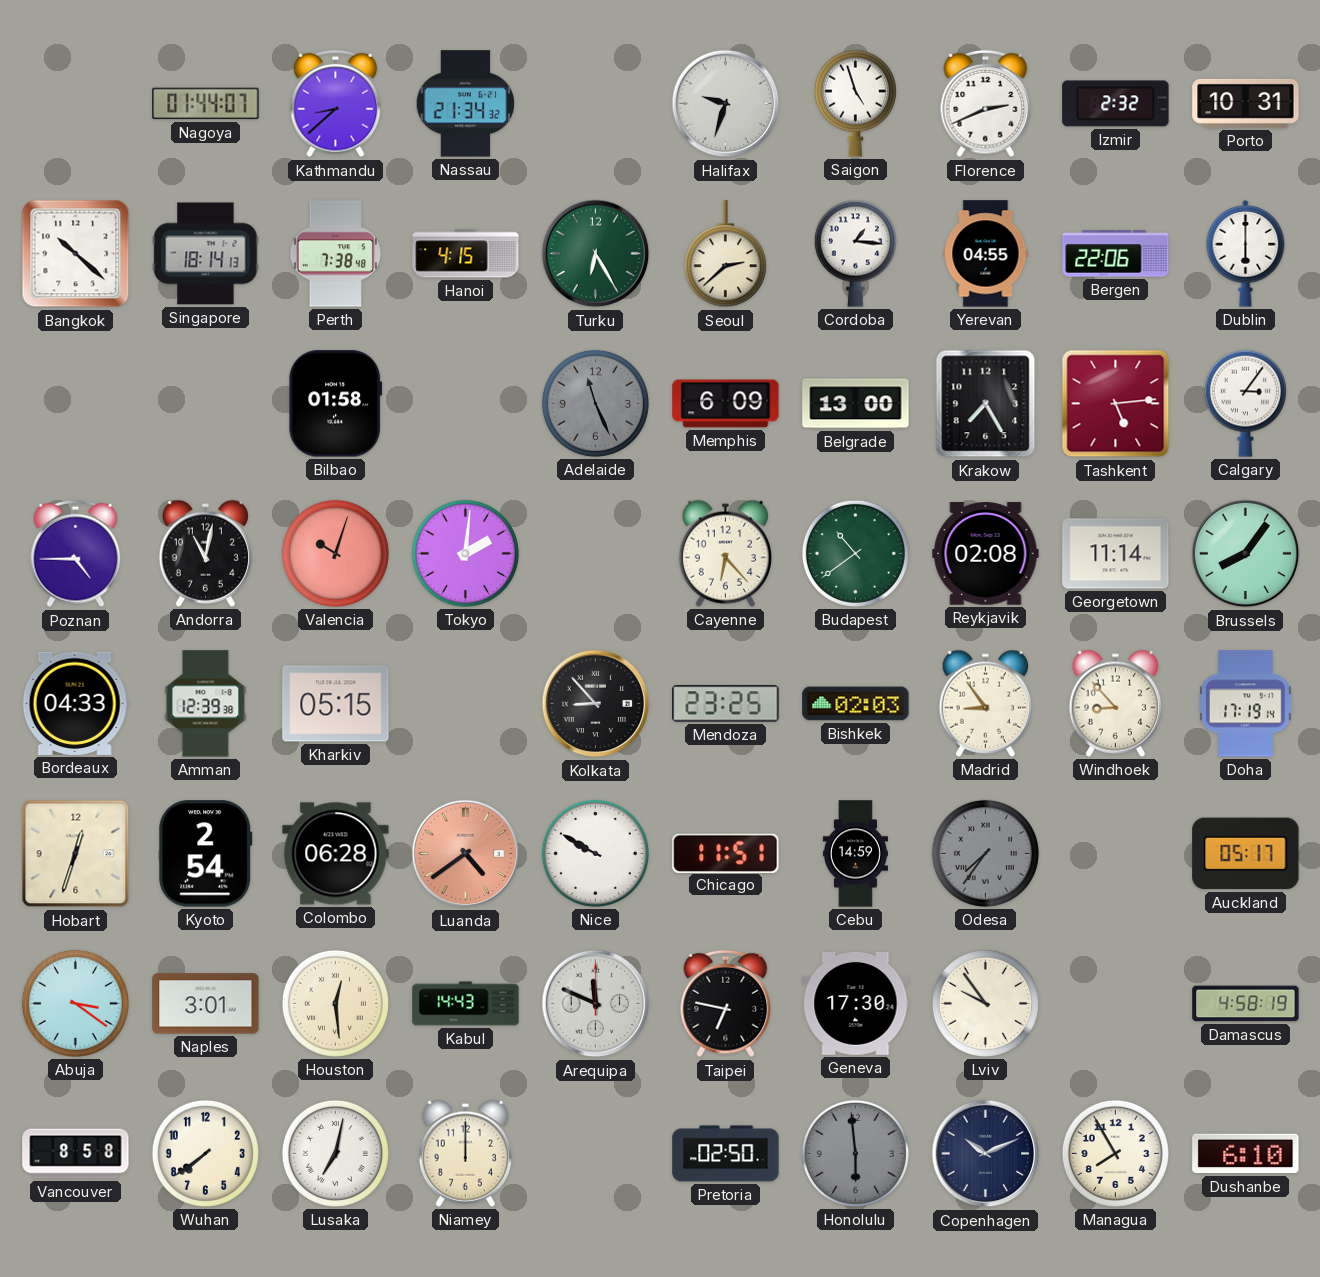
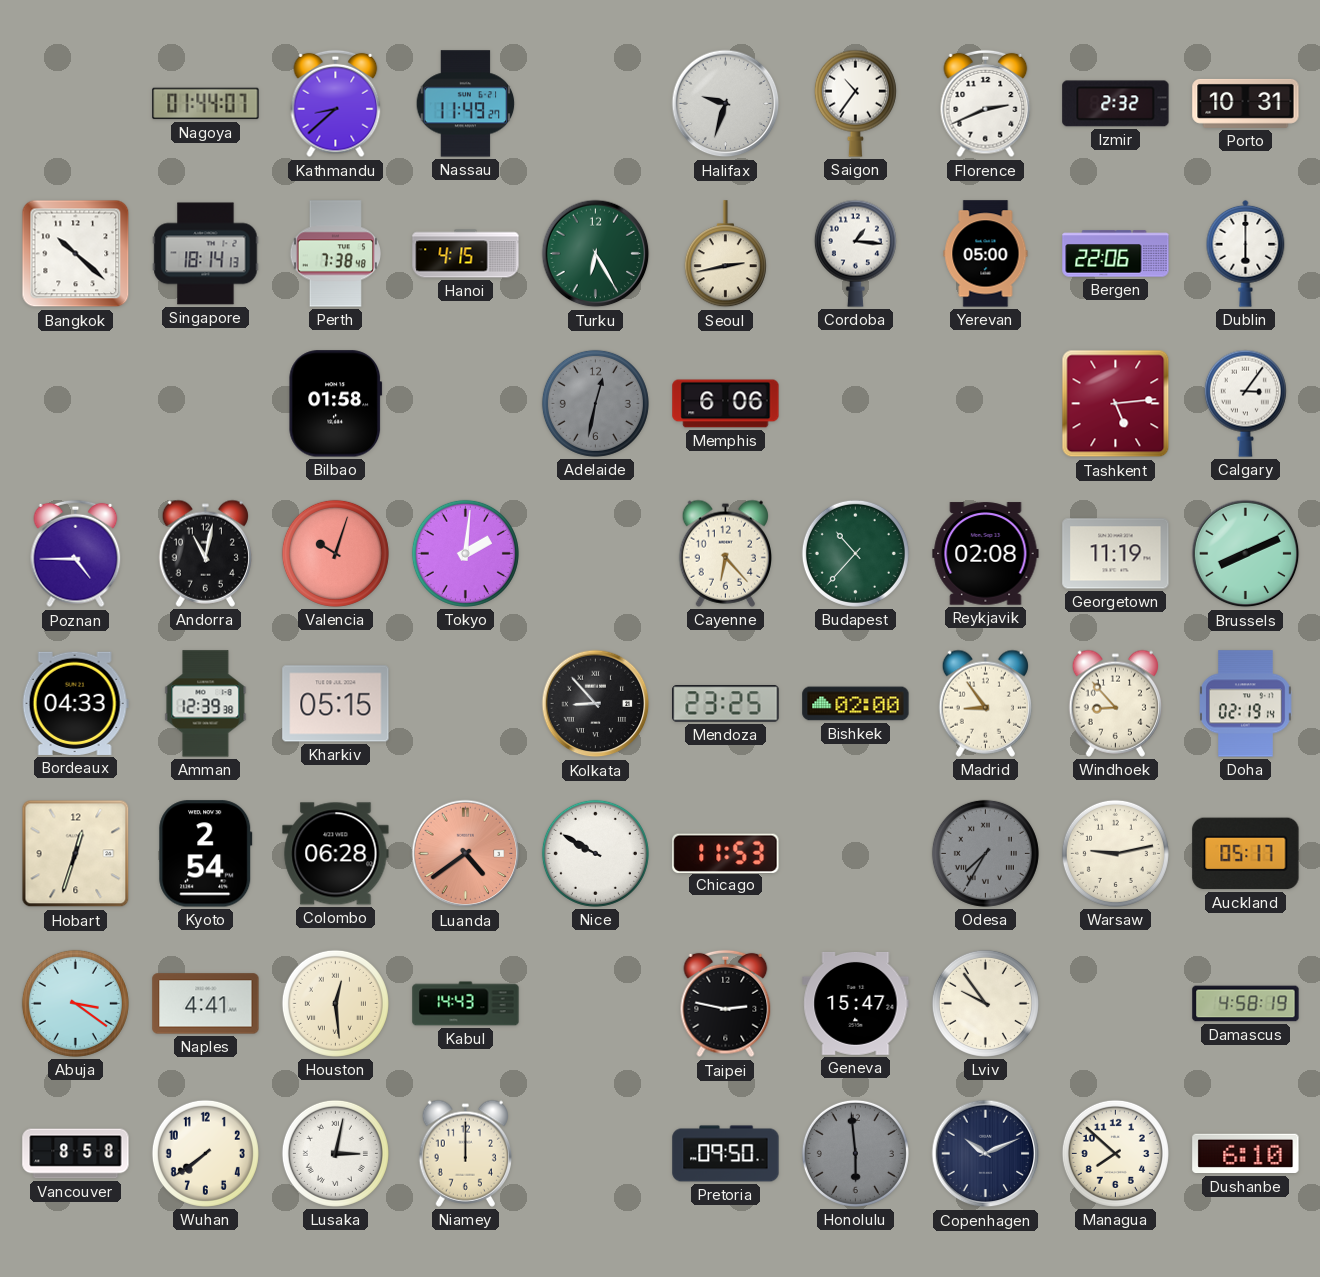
Nassau: 21:34 -> 11:49 (466, 104)
Saigon: 4:57 -> 10:36 (855, 103)
Seoul: 2:38 -> 2:43 (725, 254)
Yerevan: 04:55 -> 05:00 (986, 254)
Adelaide: 11:26 -> 12:32 (595, 403)
Memphis: 6:09 -> 6:06 (726, 404)
Belgrade: 13:00 -> none (856, 404)
Krakow: 7:25 -> none (986, 404)
Budapest: 10:39 -> 10:37 (855, 553)
Georgetown: 11:14 -> 11:19 (1116, 554)
Brussels: 8:06 -> 8:11 (1246, 554)
Bishkek: 02:03 -> 02:00 (856, 704)
Doha: 17:19 -> 02:19 (1246, 704)
Chicago: 11:51 -> 11:53 (726, 853)
Cebu: 14:59 -> none (855, 854)
Odesa: 7:36 -> 7:35 (985, 853)
Warsaw: none -> 9:13 (1115, 853)
Naples: 3:01 -> 4:41 (206, 1004)
Arequipa: 11:49 -> none (596, 1004)
Taipei: 6:47 -> 2:47 (726, 1004)
Geneva: 17:30 -> 15:47 (856, 1003)
Lusaka: 7:02 -> 3:02 (335, 1153)
Pretoria: 02:50 -> 09:50 (726, 1154)
Managua: 7:55 -> 7:52 (1115, 1153)
